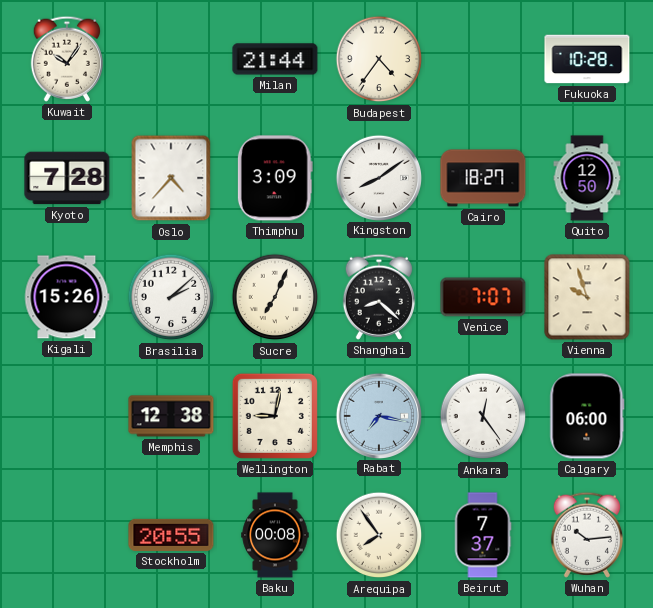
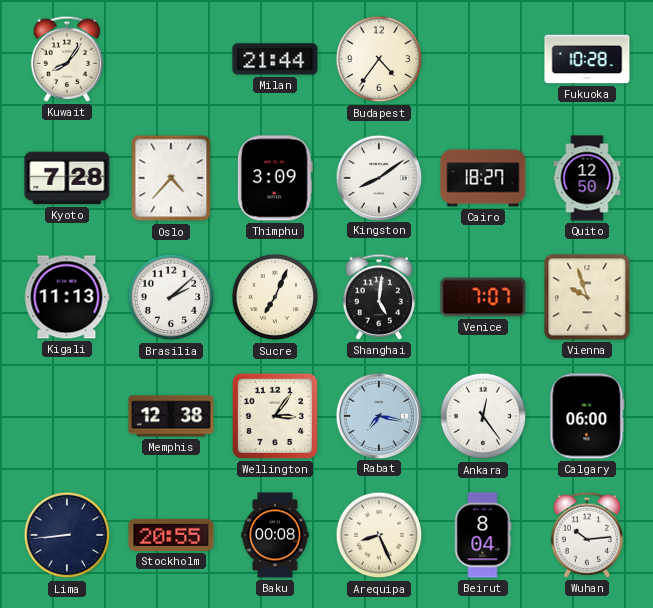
Kuwait: 10:06 -> 8:06 (67, 59)
Kigali: 15:26 -> 11:13 (67, 297)
Shanghai: 8:22 -> 5:01 (379, 297)
Wellington: 9:02 -> 3:06 (275, 416)
Lima: none -> 8:44 (67, 535)
Arequipa: 7:54 -> 8:26 (379, 535)
Beirut: 7:37 -> 8:04 (483, 535)
